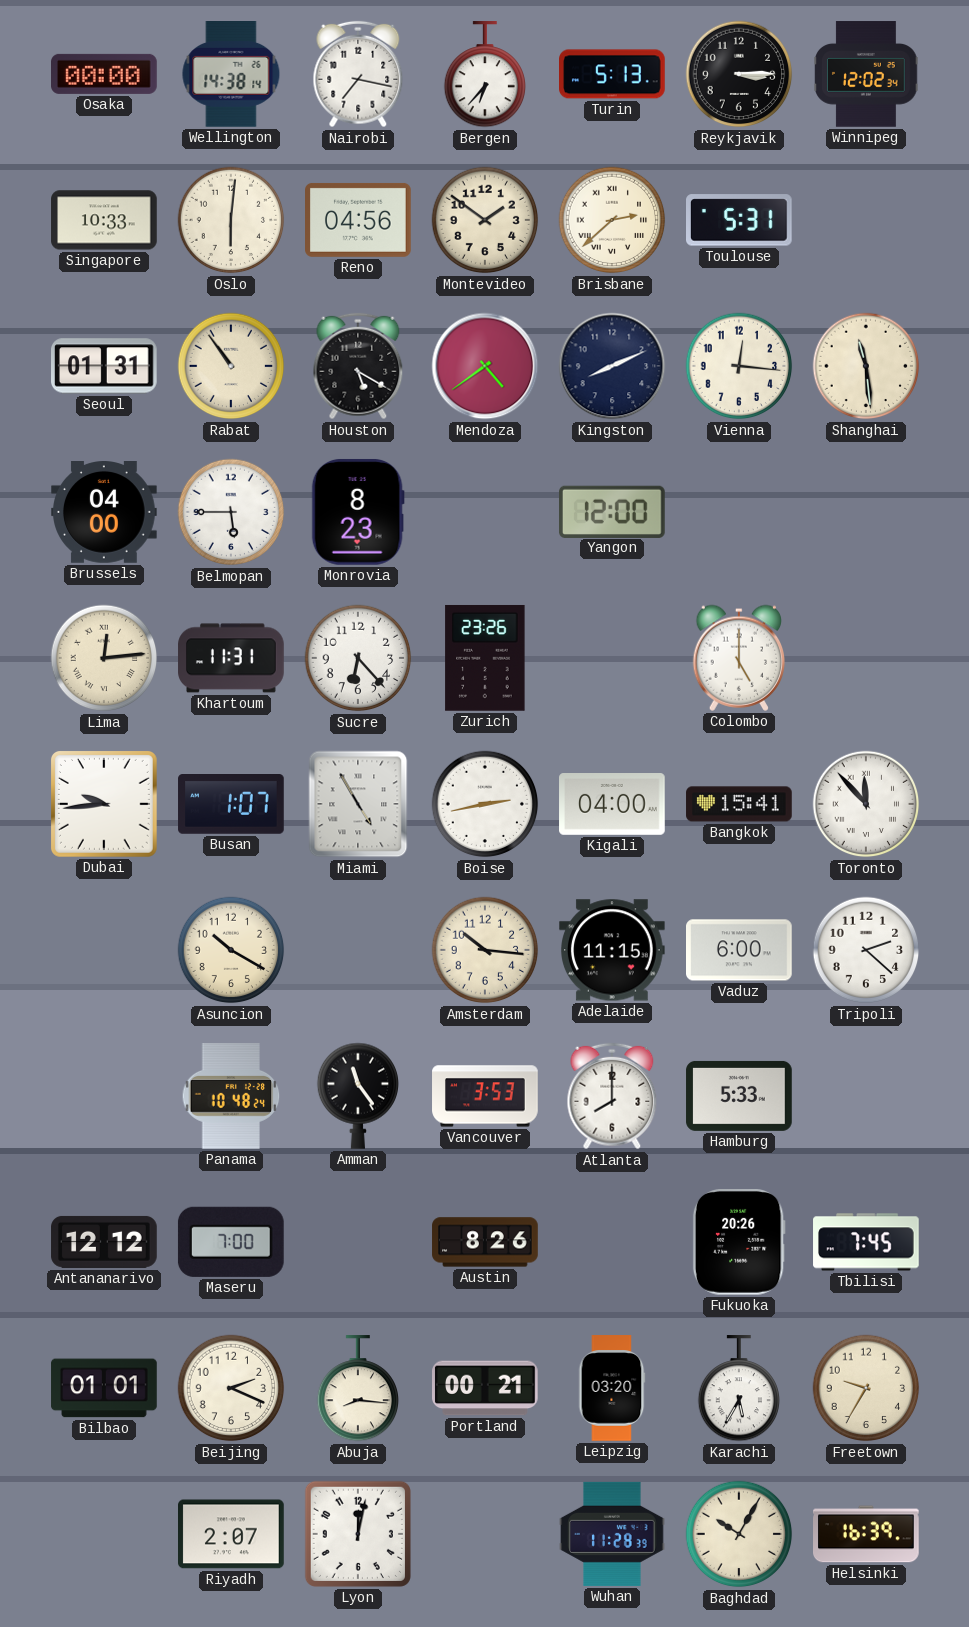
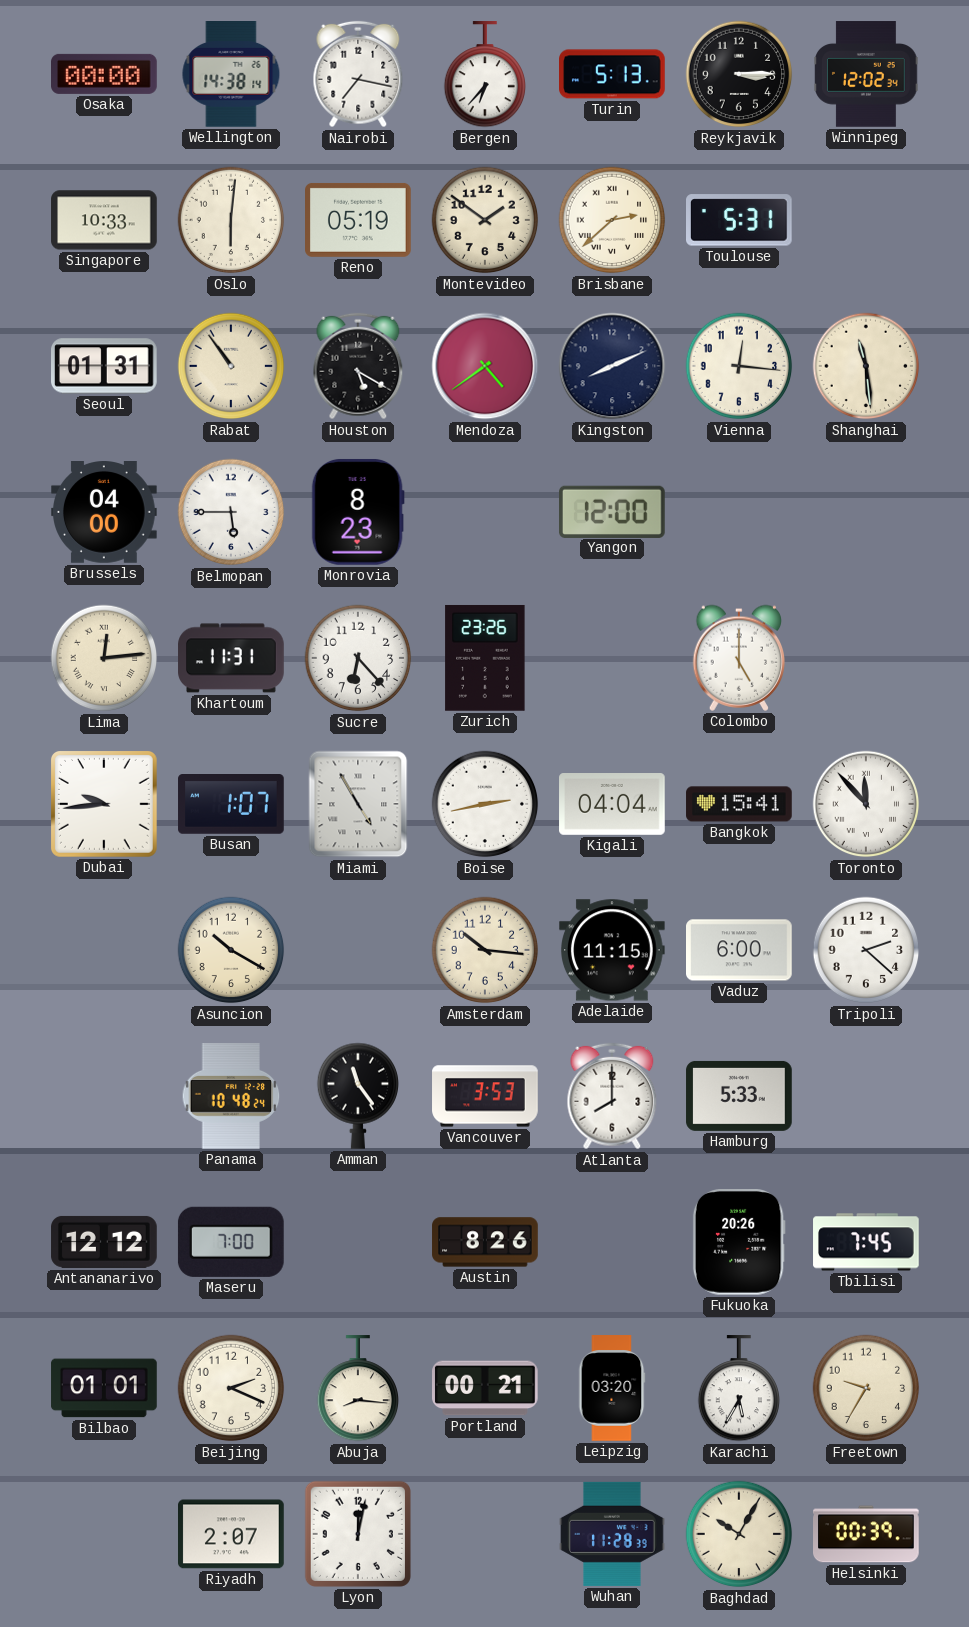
Reno: 04:56 -> 05:19 (359, 220)
Kigali: 04:00 -> 04:04 (612, 805)
Helsinki: 16:39 -> 00:39 (867, 1534)
